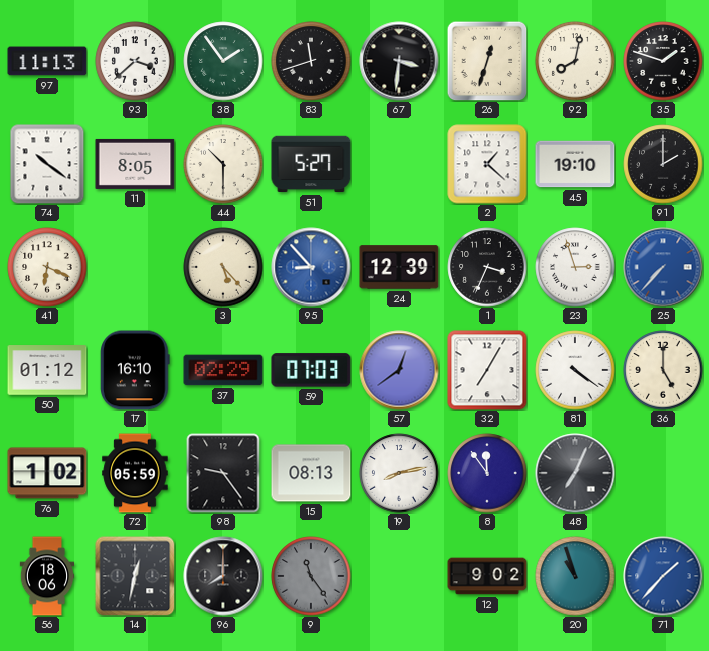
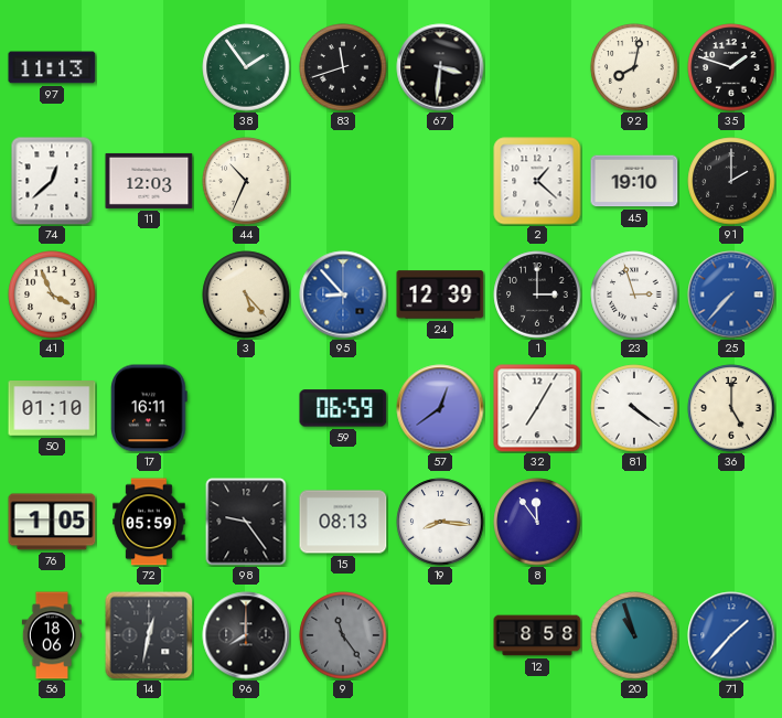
93: 3:38 -> none (135, 61)
26: 12:33 -> none (487, 61)
74: 10:21 -> 12:38 (52, 181)
11: 8:05 -> 12:03 (149, 181)
44: 10:30 -> 10:34 (246, 181)
51: 5:27 -> none (311, 164)
41: 6:19 -> 3:56 (52, 294)
1: 3:34 -> 3:00 (537, 294)
50: 01:12 -> 01:10 (52, 408)
17: 16:10 -> 16:11 (149, 408)
37: 02:29 -> none (223, 370)
59: 07:03 -> 06:59 (343, 408)
76: 1:02 -> 1:05 (52, 522)
19: 8:13 -> 8:16 (440, 522)
48: 7:04 -> none (575, 473)
12: 9:02 -> 8:58 (537, 635)
